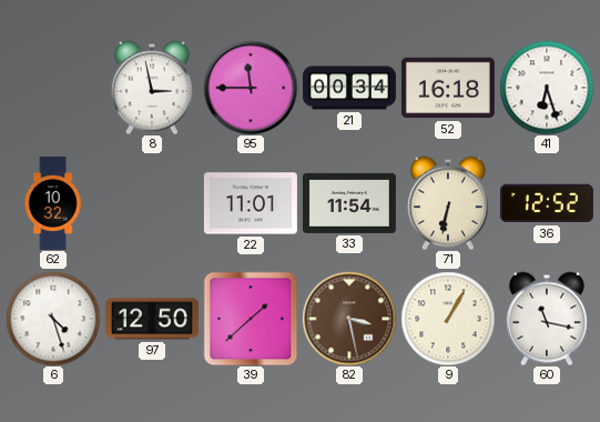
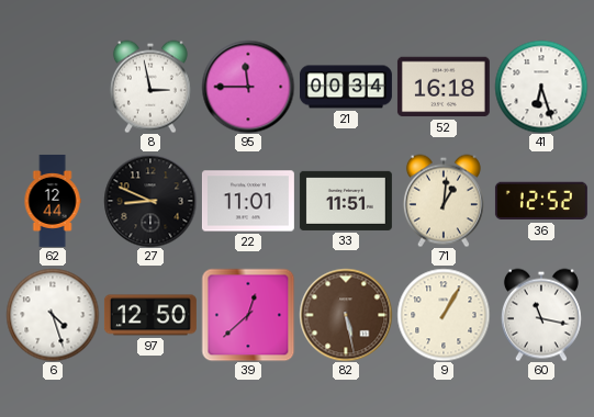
62: 10:32 -> 12:44 (53, 201)
27: none -> 8:49 (150, 201)
33: 11:54 -> 11:51 (346, 201)
71: 6:32 -> 1:01 (444, 201)
39: 1:38 -> 12:38 (248, 315)
82: 3:28 -> 5:28 (346, 315)
